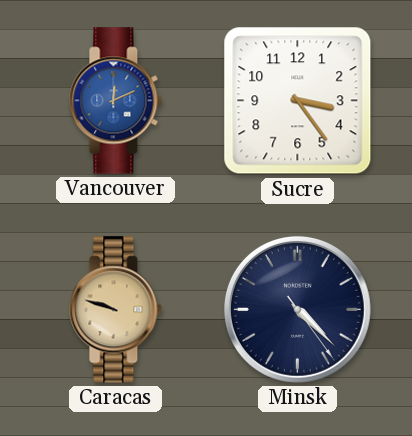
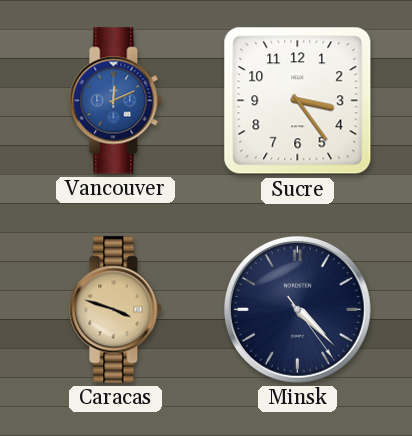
Caracas: 9:48 -> 3:48 (116, 310)
